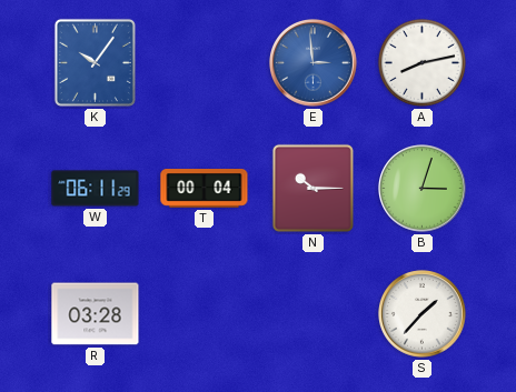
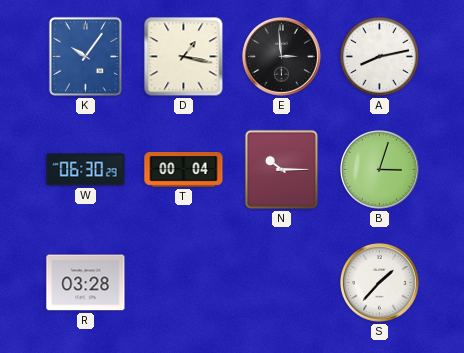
D: none -> 1:17 (184, 57)
E dial: blue -> black (282, 57)
W: 06:11 -> 06:30 (86, 170)
